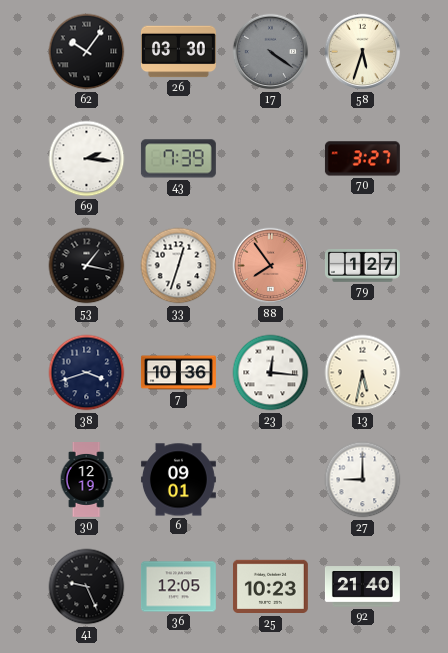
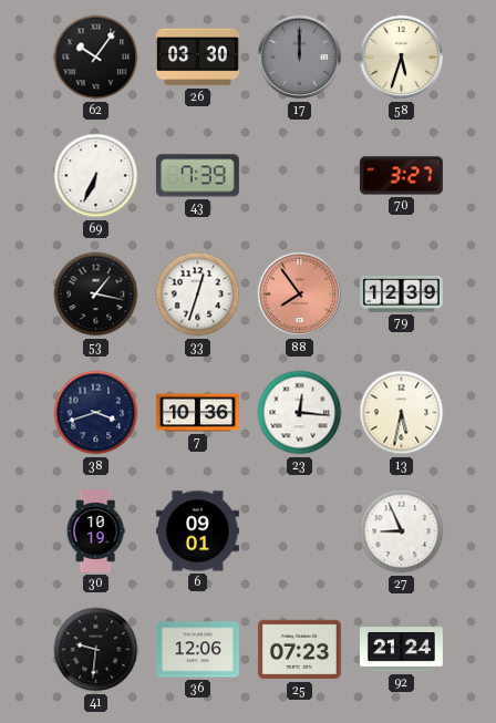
17: 4:21 -> 12:00 (300, 58)
69: 2:16 -> 6:34 (96, 176)
79: 1:27 -> 12:39 (401, 295)
30: 12:19 -> 10:19 (95, 531)
27: 9:00 -> 8:56 (402, 531)
41: 9:26 -> 9:31 (96, 650)
36: 12:05 -> 12:06 (197, 650)
25: 10:23 -> 07:23 (299, 650)
92: 21:40 -> 21:24 (401, 650)
